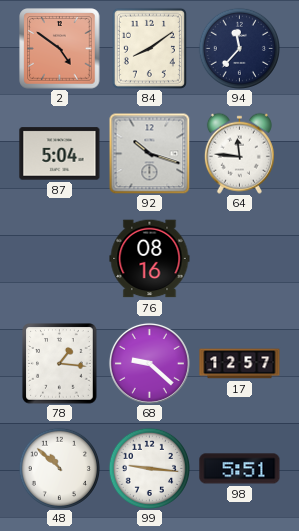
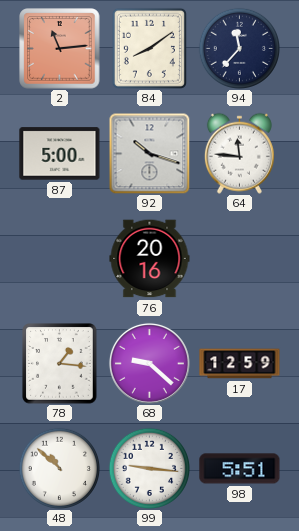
2: 4:51 -> 11:14 (60, 49)
87: 5:04 -> 5:00 (60, 154)
76: 08:16 -> 20:16 (150, 259)
17: 12:57 -> 12:59 (240, 364)
